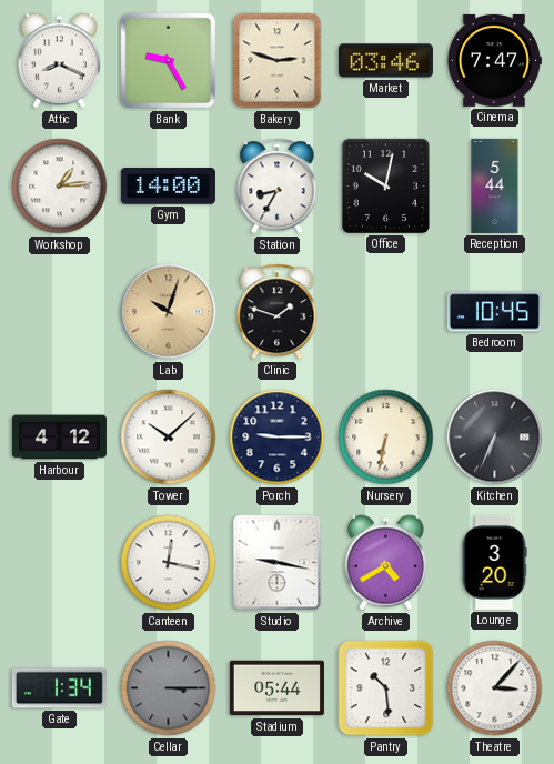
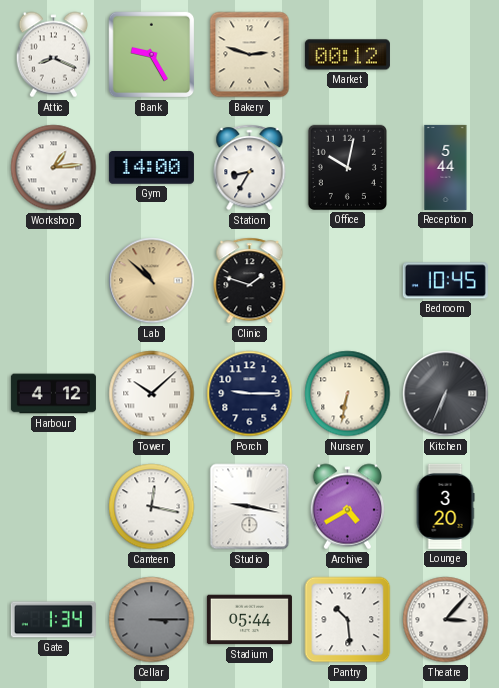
Market: 03:46 -> 00:12 (347, 55)
Cinema: 7:47 -> none (494, 60)
Lab: 10:03 -> 10:52 (152, 281)
